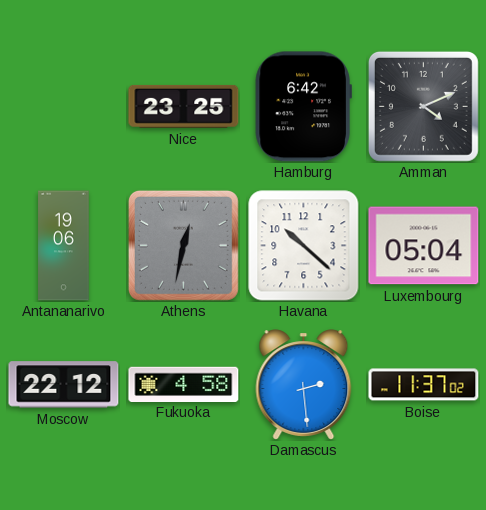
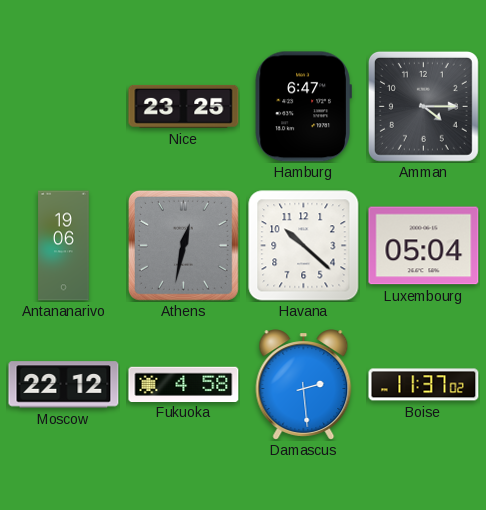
Hamburg: 6:42 -> 6:47 (303, 107)
Amman: 4:11 -> 4:15 (423, 106)
